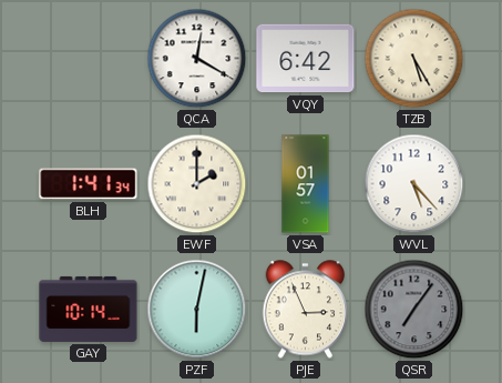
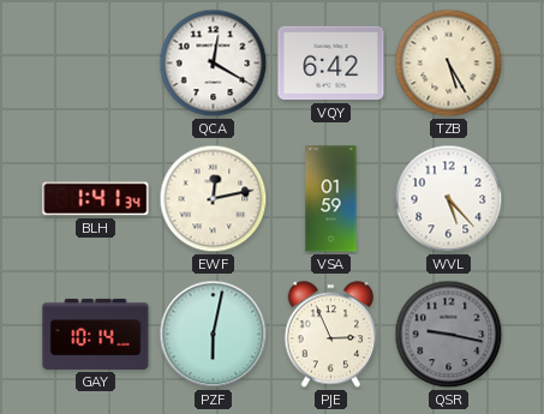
EWF: 2:00 -> 12:13 (214, 199)
VSA: 01:57 -> 01:59 (331, 199)
QSR: 7:06 -> 9:17 (449, 335)
